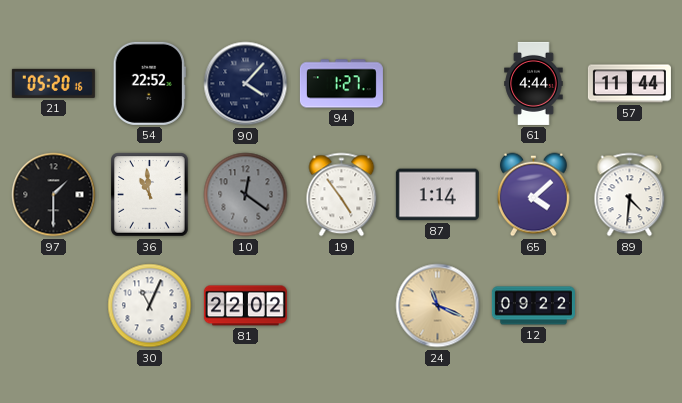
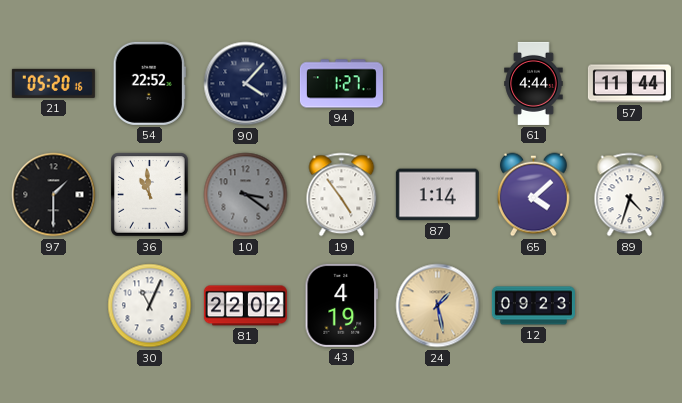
10: 12:21 -> 3:21 (246, 195)
89: 4:31 -> 4:33 (630, 195)
43: none -> 4:19 (341, 305)
24: 11:19 -> 1:28 (438, 306)
12: 09:22 -> 09:23 (533, 306)
